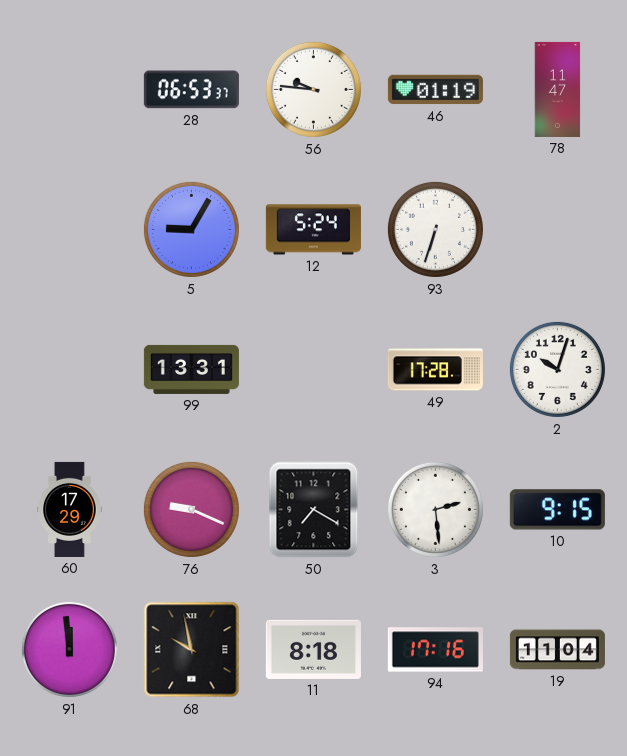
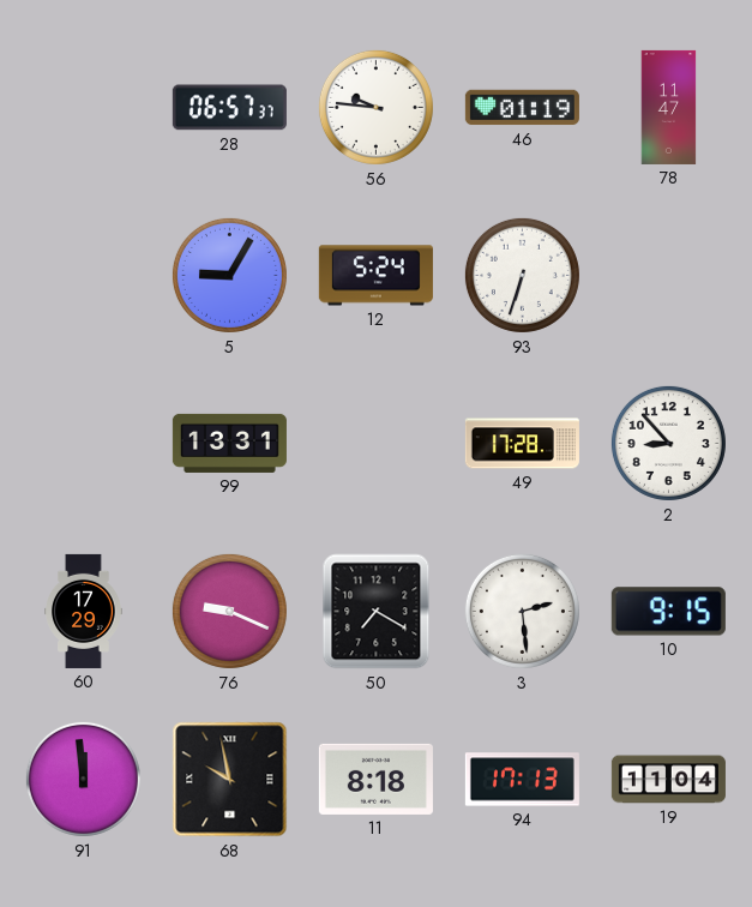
28: 06:53 -> 06:57 (229, 108)
2: 10:03 -> 8:53 (668, 443)
94: 17:16 -> 17:13 (522, 780)
